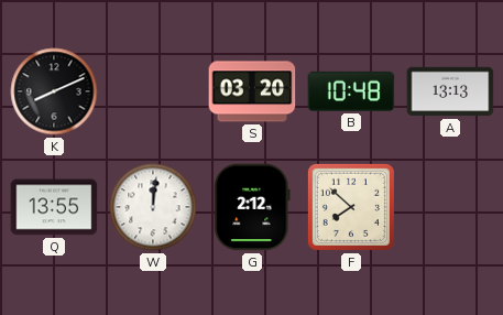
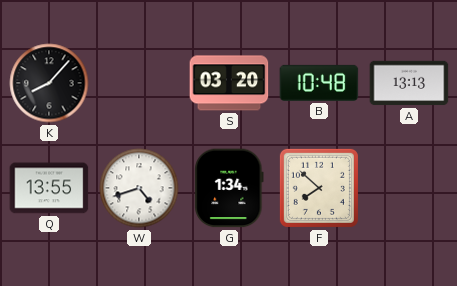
K: 8:11 -> 8:07 (49, 83)
W: 12:01 -> 4:42 (139, 188)
G: 2:12 -> 1:34 (229, 188)
